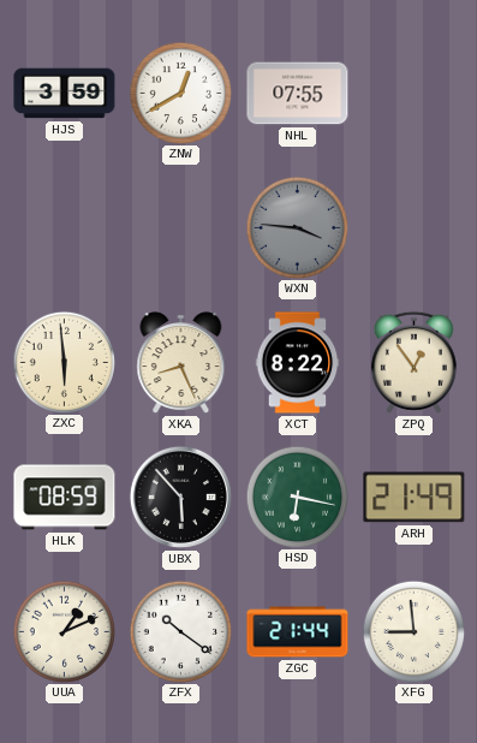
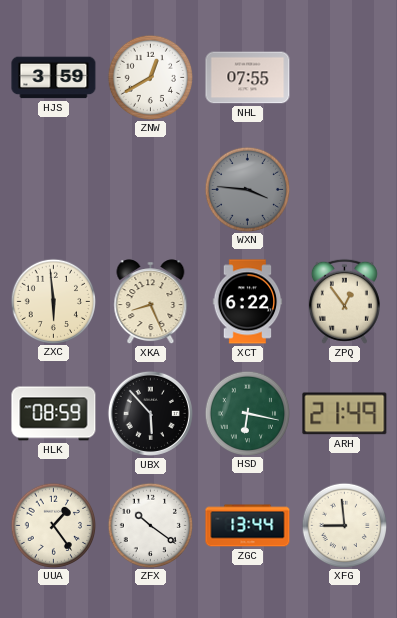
XCT: 8:22 -> 6:22 (248, 302)
UUA: 1:11 -> 1:24 (53, 525)
ZGC: 21:44 -> 13:44 (248, 526)
